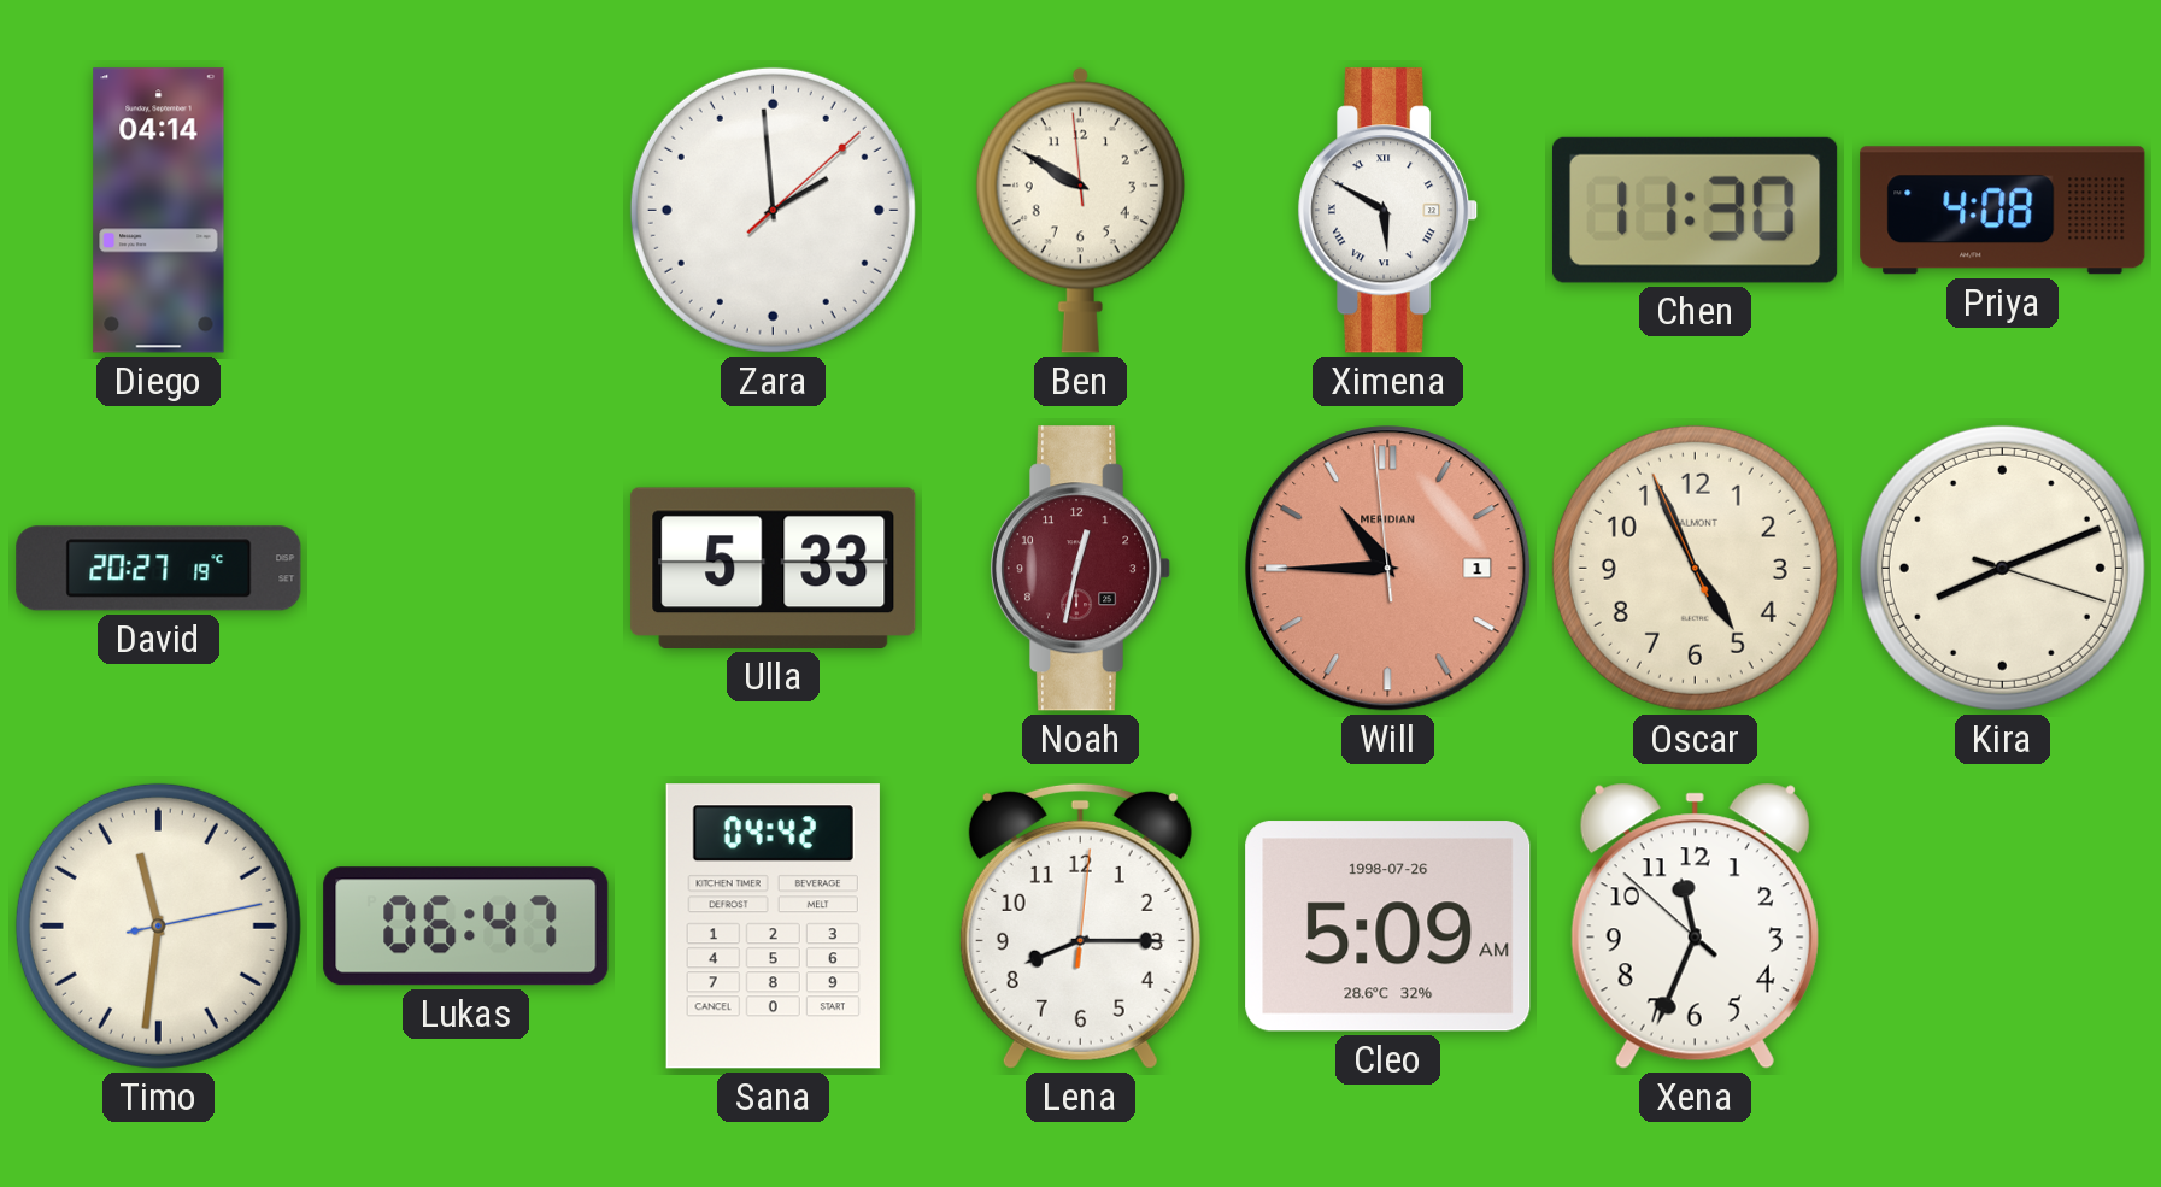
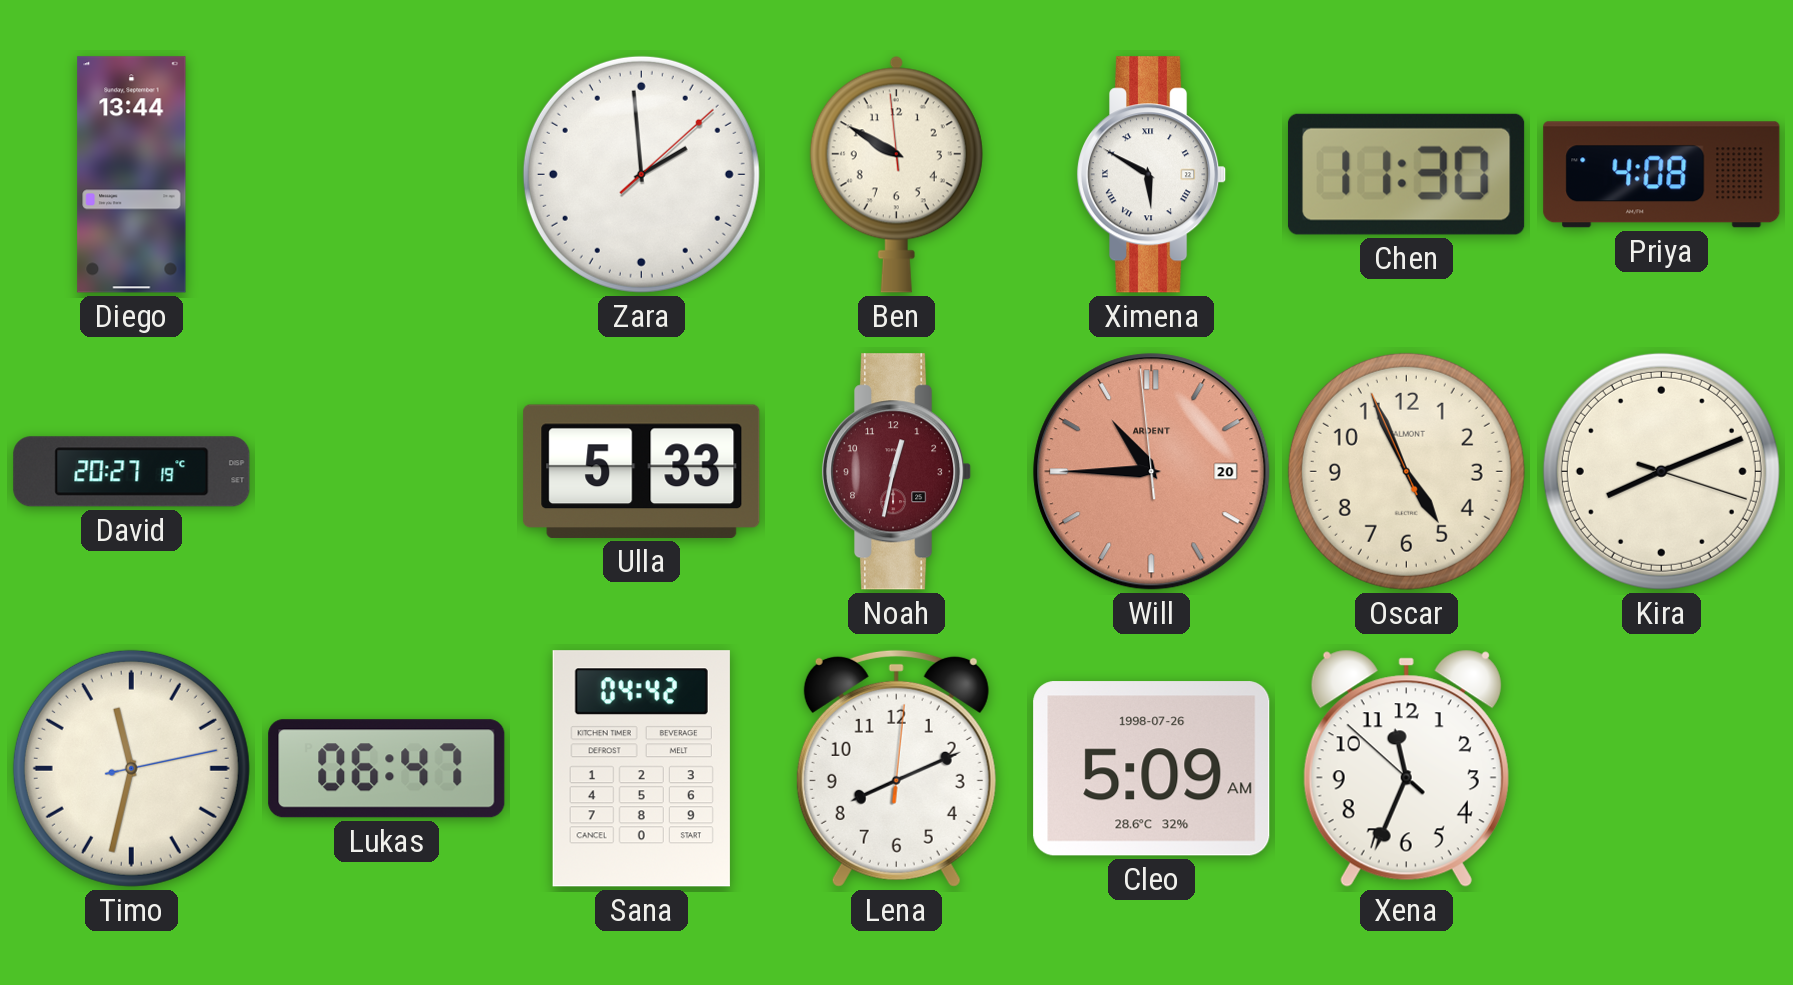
Diego: 04:14 -> 13:44 (132, 175)
Will date: 1 -> 20 (1152, 472)
Will brand: MERIDIAN -> ARDENT (1152, 472)
Timo: 11:31 -> 11:32 (131, 768)
Lena: 8:15 -> 8:11 (896, 768)
